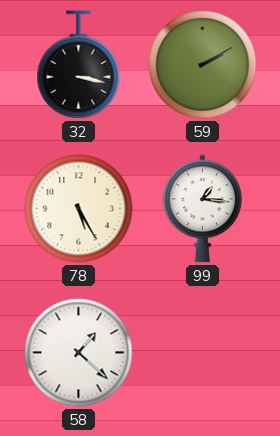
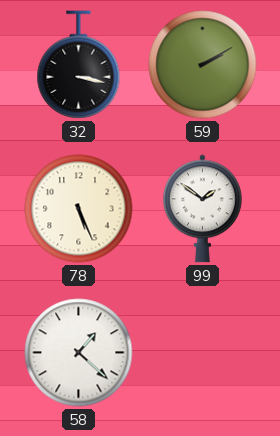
78: 5:25 -> 5:26 (79, 209)
99: 1:16 -> 1:51 (202, 209)
